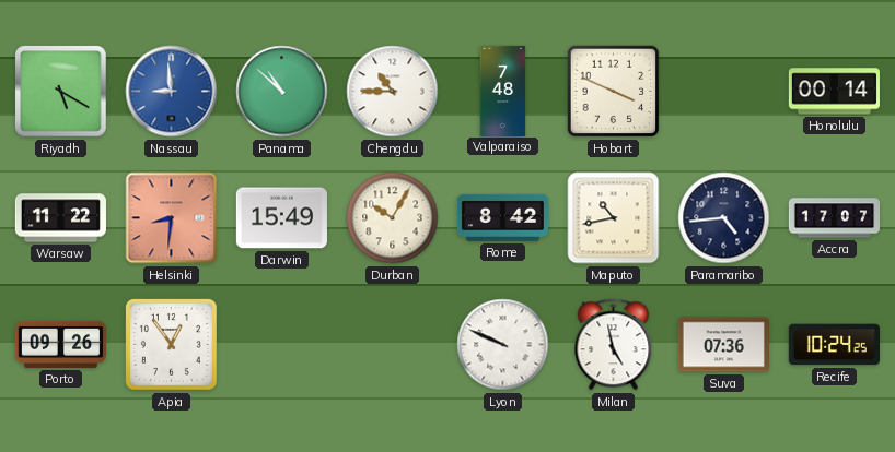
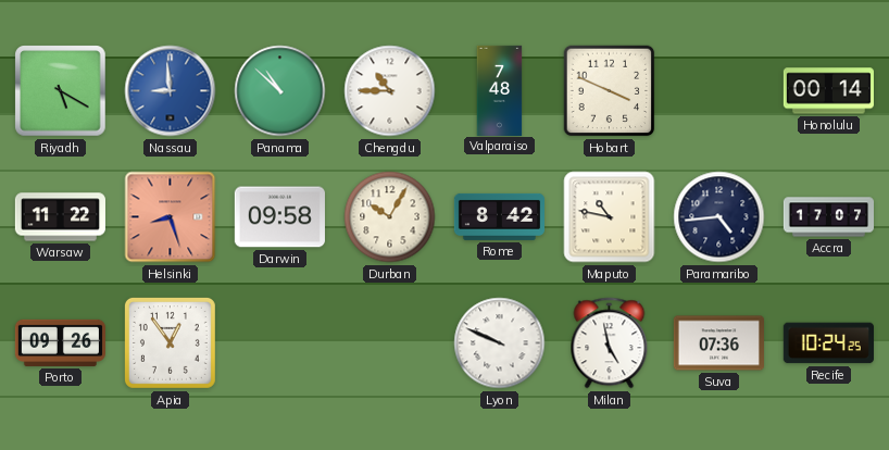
Helsinki: 8:31 -> 8:27 (171, 217)
Darwin: 15:49 -> 09:58 (279, 217)
Maputo: 10:43 -> 10:47 (610, 217)
